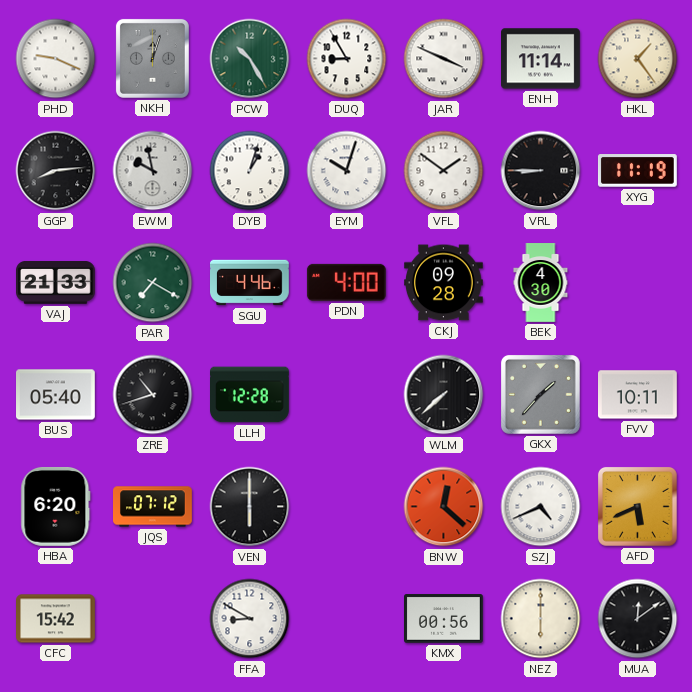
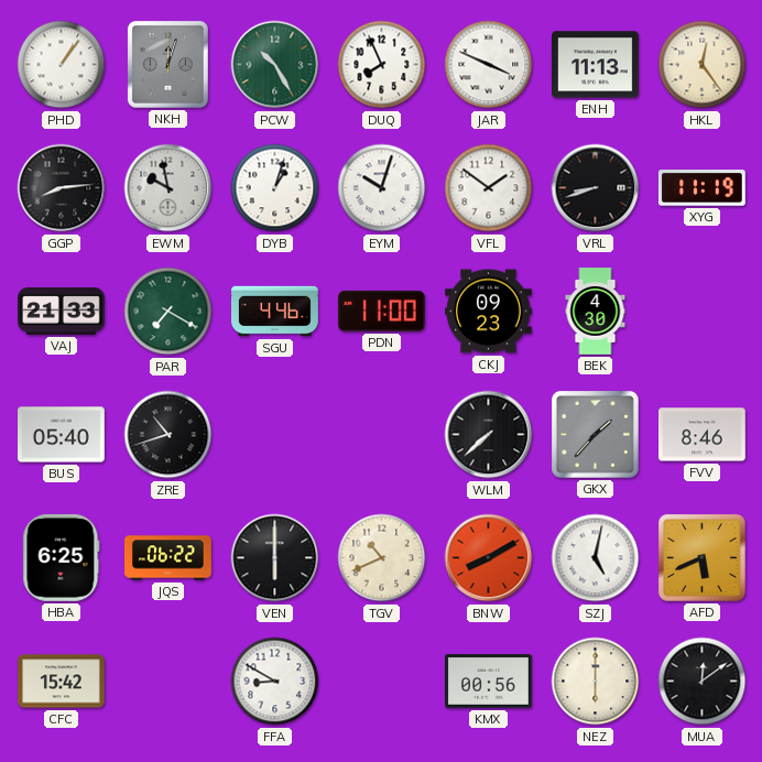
PHD: 9:19 -> 1:06 (62, 65)
DUQ: 8:55 -> 7:56 (382, 65)
ENH: 11:14 -> 11:13 (596, 65)
HKL: 1:24 -> 12:24 (703, 65)
VRL: 8:45 -> 8:42 (596, 188)
PDN: 4:00 -> 11:00 (381, 311)
CKJ: 09:28 -> 09:23 (489, 312)
LLH: 12:28 -> none (250, 395)
FVV: 10:11 -> 8:46 (703, 435)
HBA: 6:20 -> 6:25 (62, 557)
JQS: 07:12 -> 06:22 (168, 558)
TGV: none -> 10:41 (382, 558)
BNW: 12:22 -> 8:10 (489, 558)
SZJ: 4:41 -> 5:02 (596, 558)
